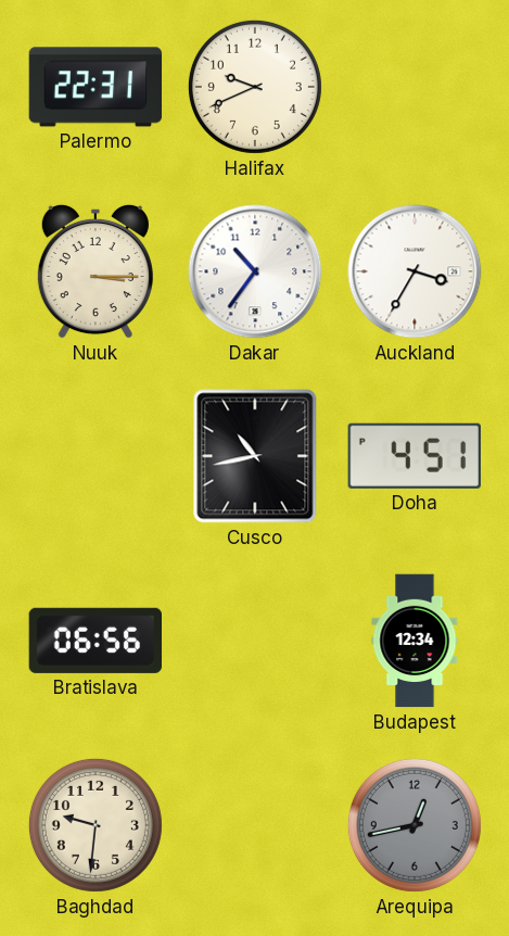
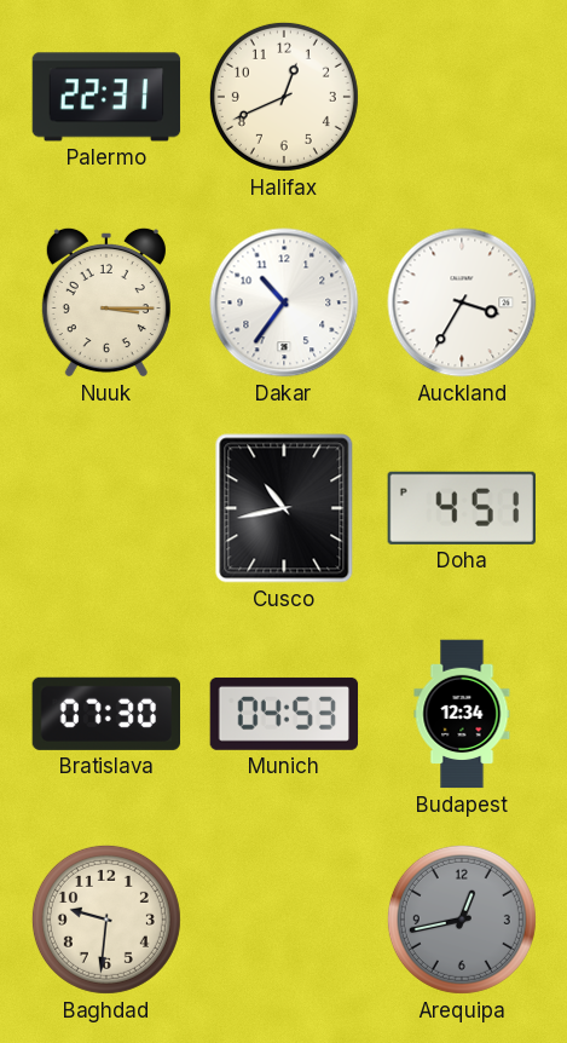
Halifax: 9:41 -> 12:41 (284, 97)
Bratislava: 06:56 -> 07:30 (105, 714)
Munich: none -> 04:53 (284, 714)
